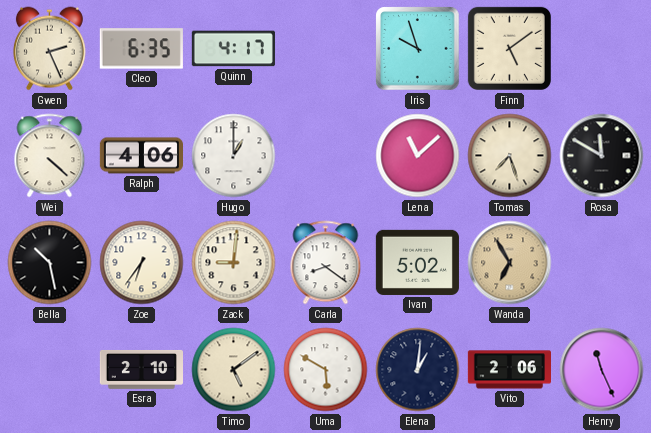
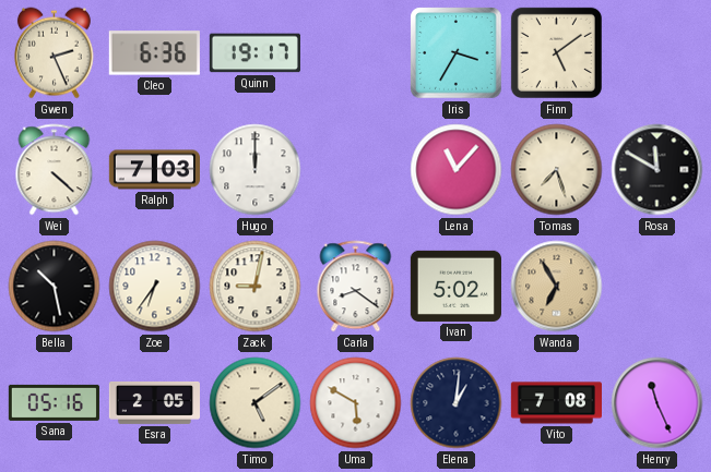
Cleo: 6:35 -> 6:36 (154, 53)
Quinn: 4:17 -> 19:17 (254, 53)
Iris: 9:57 -> 3:35 (457, 53)
Ralph: 4:06 -> 7:03 (154, 170)
Hugo: 1:00 -> 12:00 (256, 170)
Lena: 11:08 -> 11:07 (457, 170)
Zack: 9:01 -> 9:02 (256, 287)
Sana: none -> 05:16 (54, 402)
Esra: 2:10 -> 2:05 (154, 402)
Vito: 2:06 -> 7:08 (556, 403)
